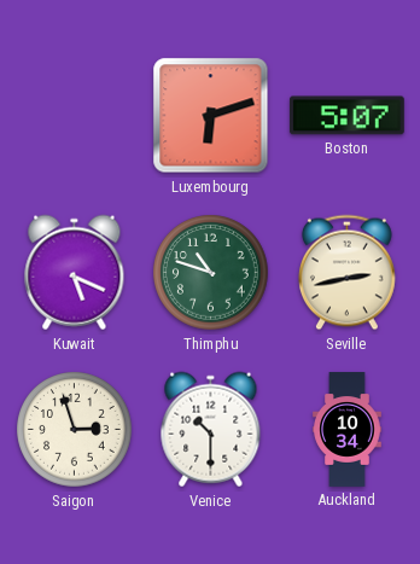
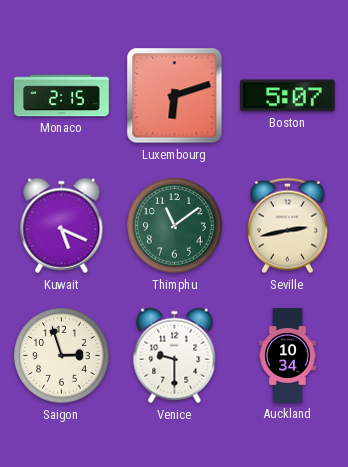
Monaco: none -> 2:15 (62, 96)
Thimphu: 10:48 -> 11:09 (175, 226)
Venice: 10:30 -> 9:30 (175, 356)
